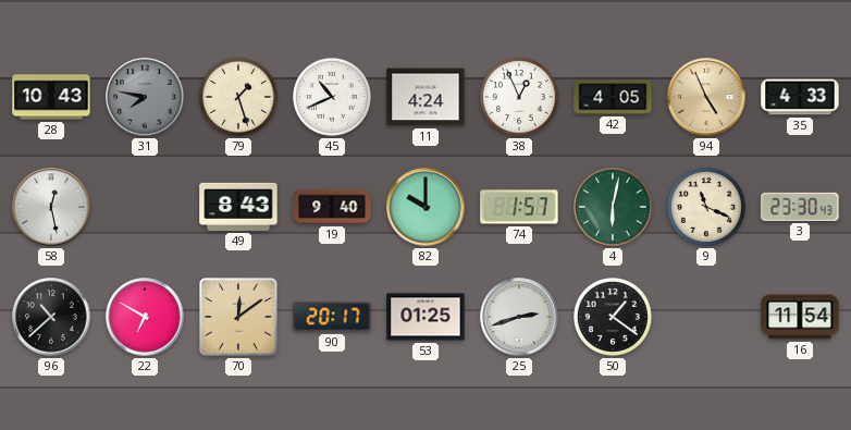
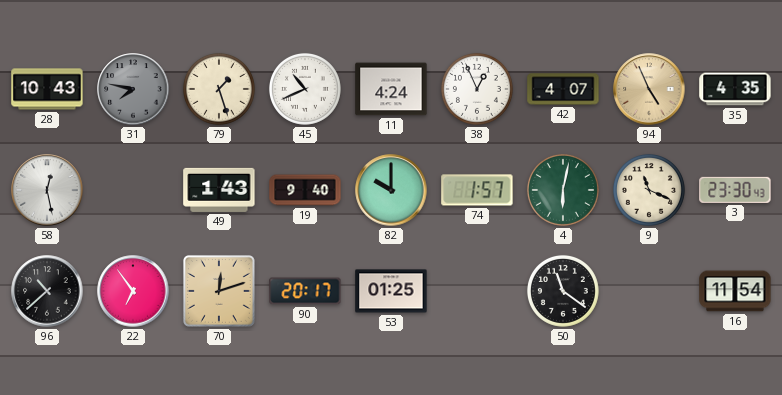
42: 4:05 -> 4:07 (563, 89)
35: 4:33 -> 4:35 (735, 89)
49: 8:43 -> 1:43 (219, 190)
22: 6:50 -> 6:54 (133, 291)
70: 12:09 -> 12:12 (219, 291)
25: 2:42 -> none (519, 317)
50: 1:21 -> 11:21 (563, 291)
